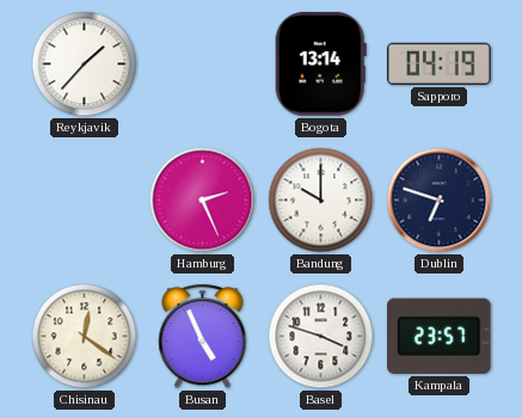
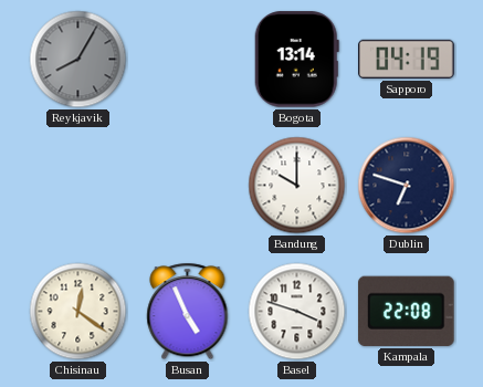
Reykjavik: 1:37 -> 8:05 (78, 60)
Reykjavik dial: white -> grey (78, 60)
Hamburg: 2:26 -> none (203, 201)
Kampala: 23:57 -> 22:08 (407, 311)
